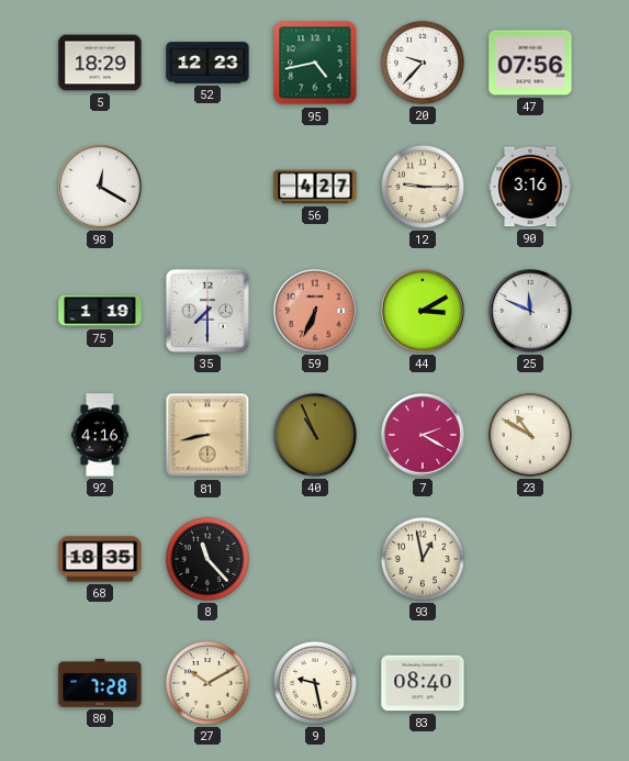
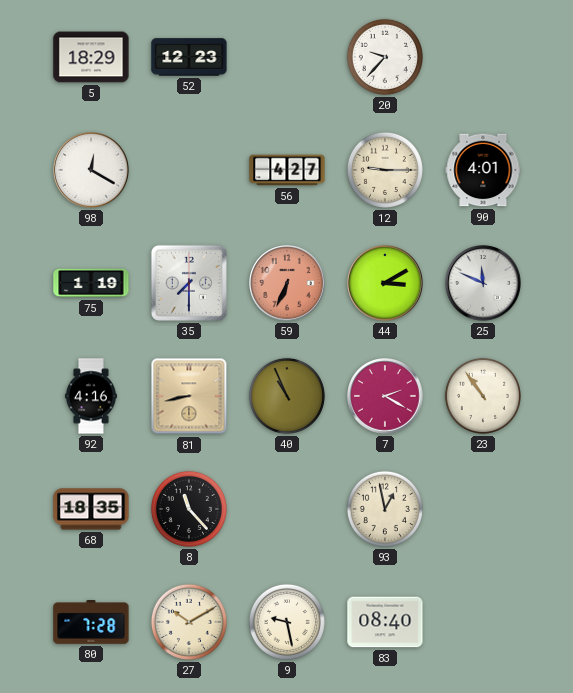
95: 4:43 -> none (315, 63)
47: 07:56 -> none (530, 63)
90: 3:16 -> 4:01 (483, 170)
23: 10:50 -> 10:54 (483, 396)
